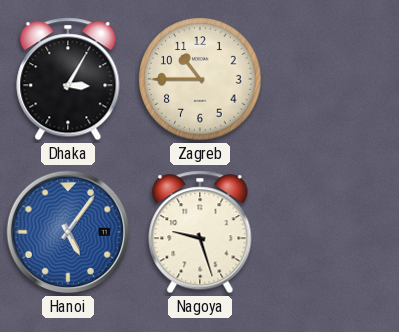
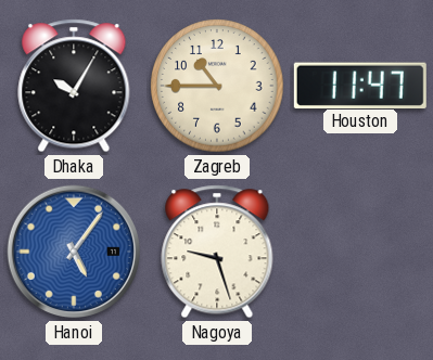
Dhaka: 3:05 -> 10:05 (74, 86)
Houston: none -> 11:47 (360, 85)
